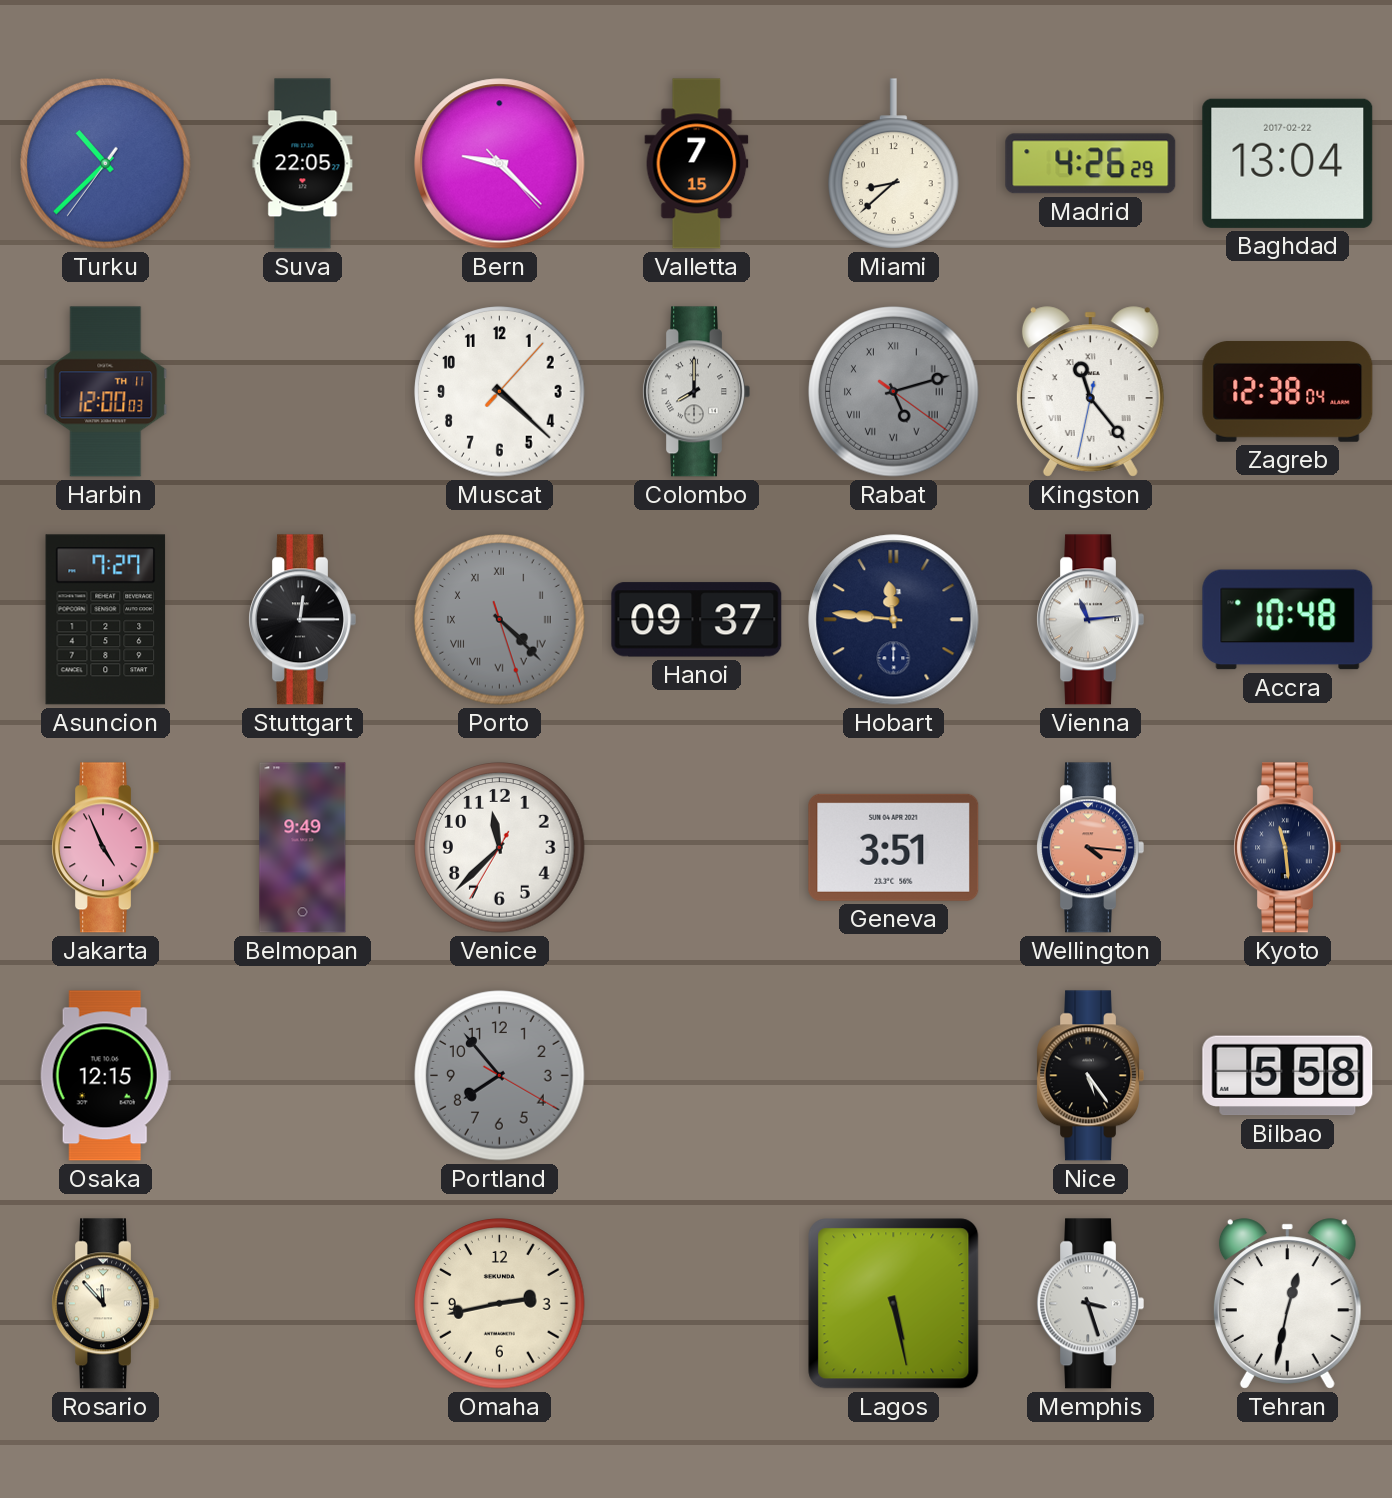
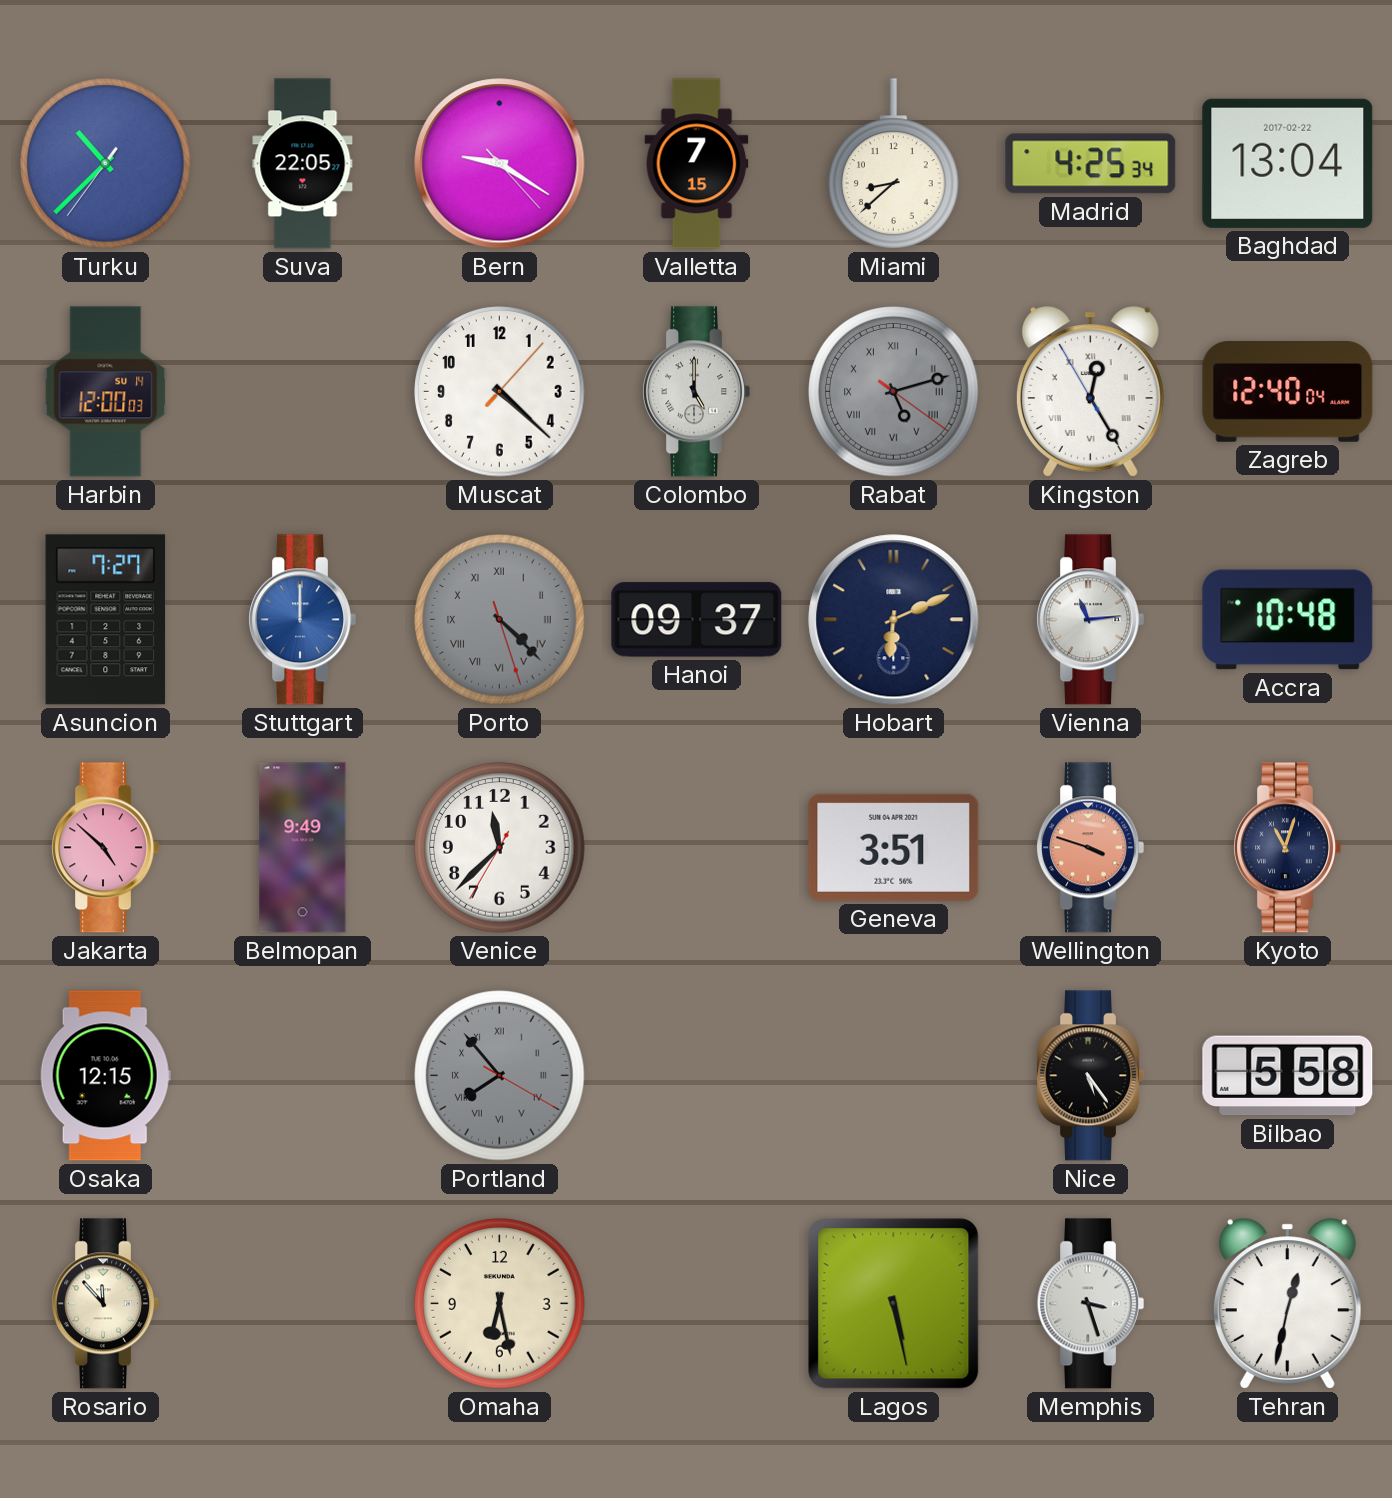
Bern: 9:22 -> 9:20 (500, 164)
Madrid: 4:26 -> 4:25 (1091, 164)
Harbin date: TH 11 -> SU 14 (106, 392)
Colombo: 8:00 -> 5:00 (696, 392)
Kingston: 11:23 -> 12:24 (1090, 392)
Zagreb: 12:38 -> 12:40 (1288, 392)
Stuttgart: 12:15 -> 12:00 (302, 620)
Stuttgart dial: black -> blue (302, 620)
Hobart: 11:46 -> 6:11 (894, 620)
Jakarta: 4:56 -> 4:52 (105, 848)
Wellington: 4:16 -> 3:48 (1090, 848)
Kyoto: 11:29 -> 11:03 (1287, 848)
Portland numerals: Arabic -> Roman (500, 1076)
Omaha: 2:43 -> 6:28 (500, 1304)
